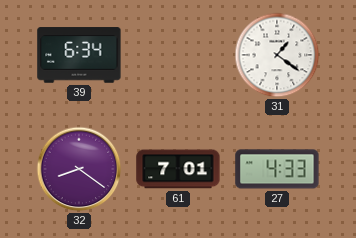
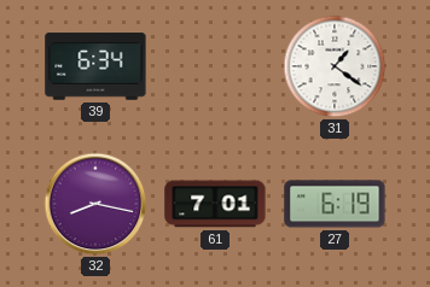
32: 8:21 -> 8:17 (95, 204)
27: 4:33 -> 6:19 (335, 204)
